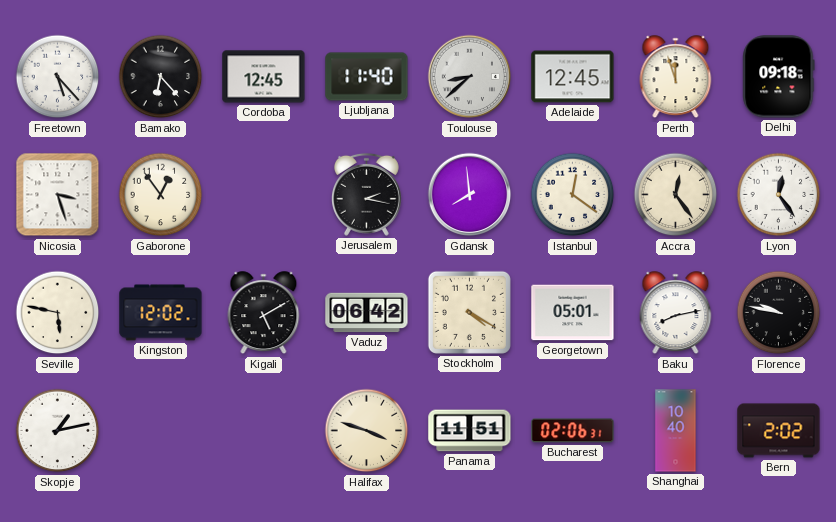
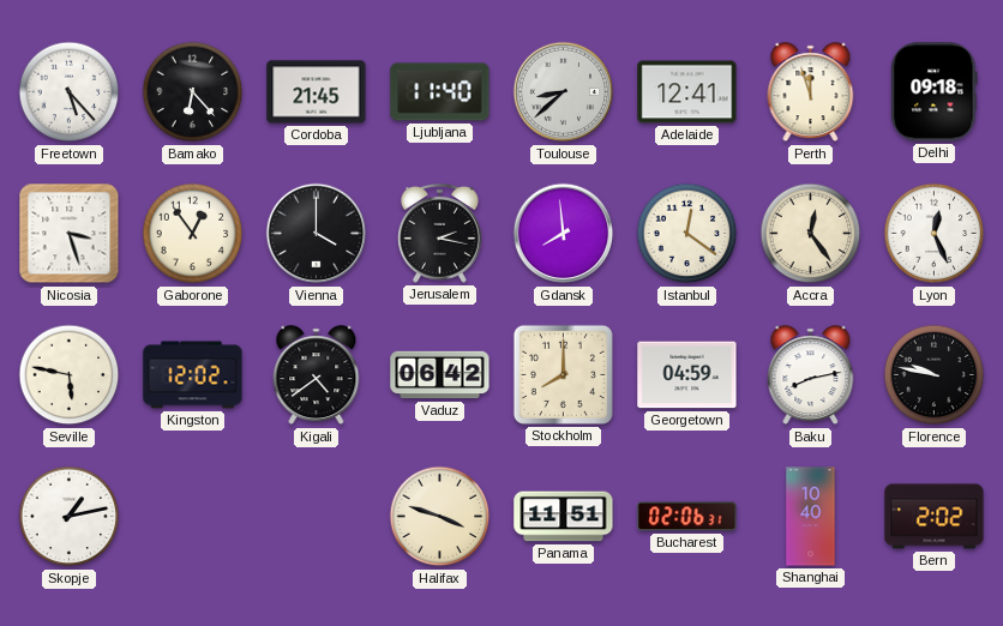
Cordoba: 12:45 -> 21:45 (317, 92)
Adelaide: 12:45 -> 12:41 (687, 92)
Vienna: none -> 4:00 (317, 234)
Lyon: 12:24 -> 12:26 (935, 234)
Kigali: 5:10 -> 4:39 (317, 375)
Stockholm: 4:20 -> 8:00 (563, 374)
Georgetown: 05:01 -> 04:59 (687, 375)
